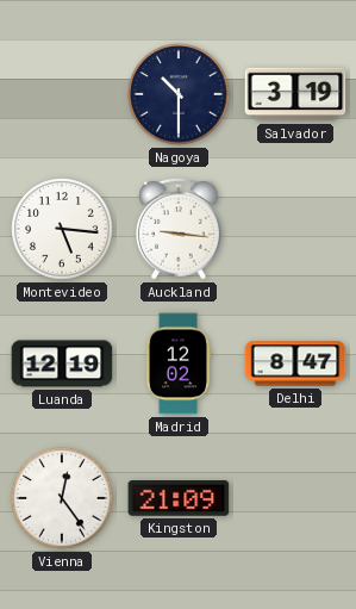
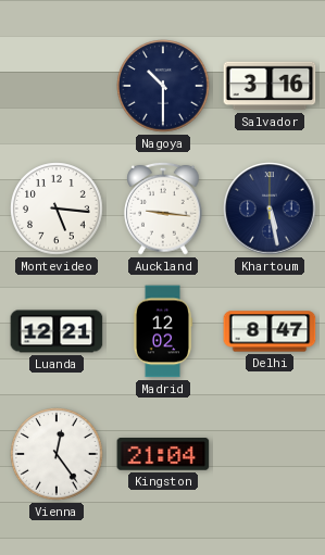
Salvador: 3:19 -> 3:16 (270, 86)
Khartoum: none -> 5:28 (270, 209)
Luanda: 12:19 -> 12:21 (57, 331)
Kingston: 21:09 -> 21:04 (163, 454)
